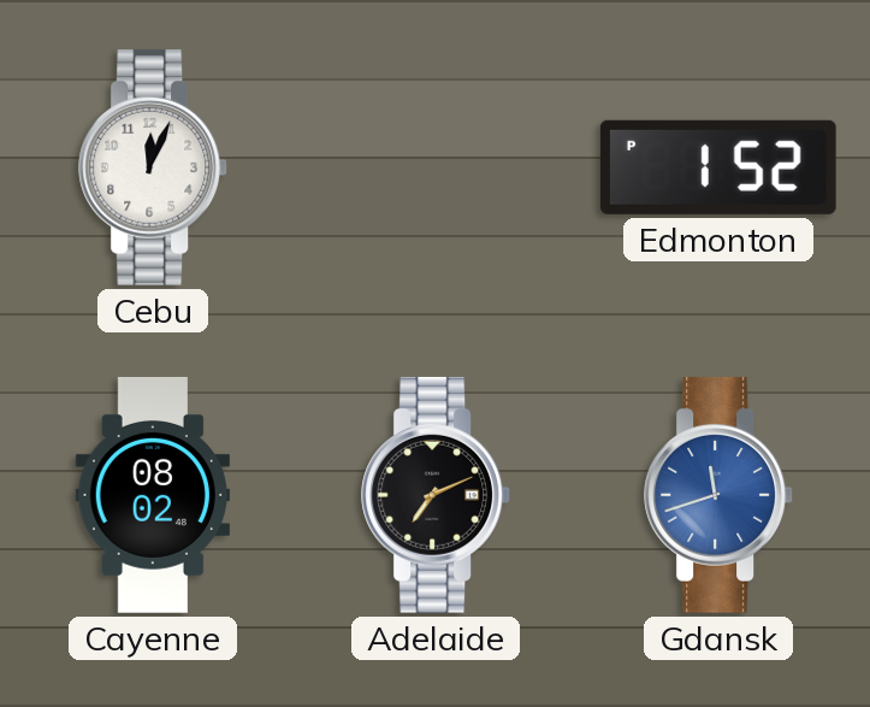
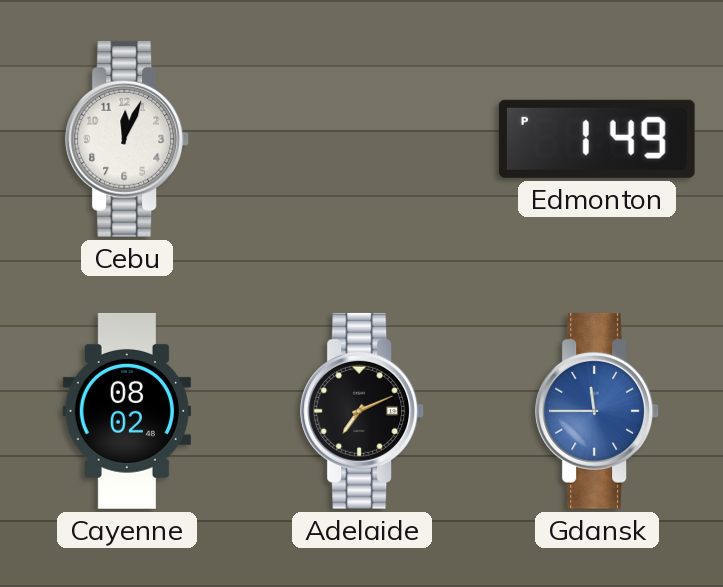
Edmonton: 1:52 -> 1:49 (597, 139)
Gdansk: 11:42 -> 11:45 (598, 411)
